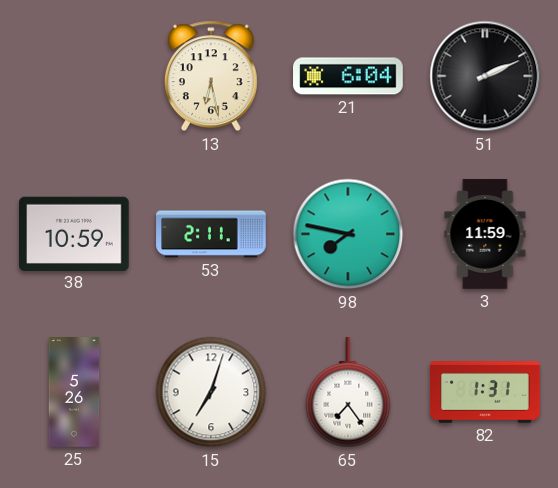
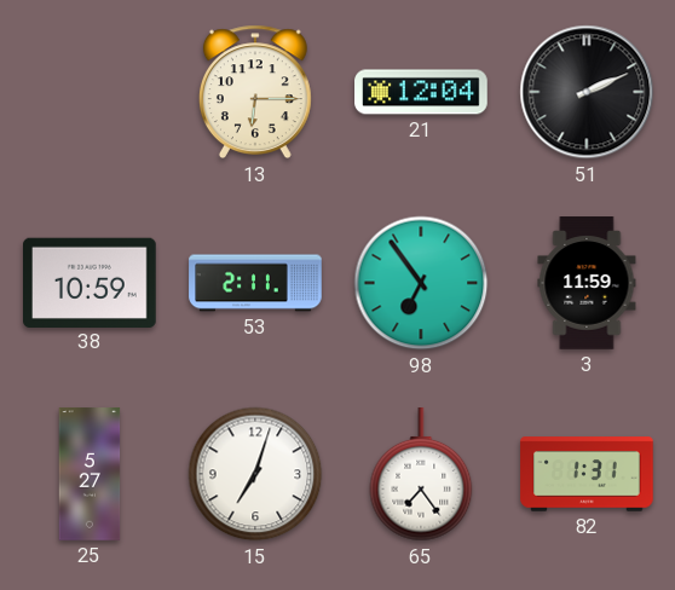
13: 6:28 -> 6:15 (255, 92)
21: 6:04 -> 12:04 (421, 92)
98: 7:47 -> 6:54 (421, 283)
25: 5:26 -> 5:27 (90, 474)
